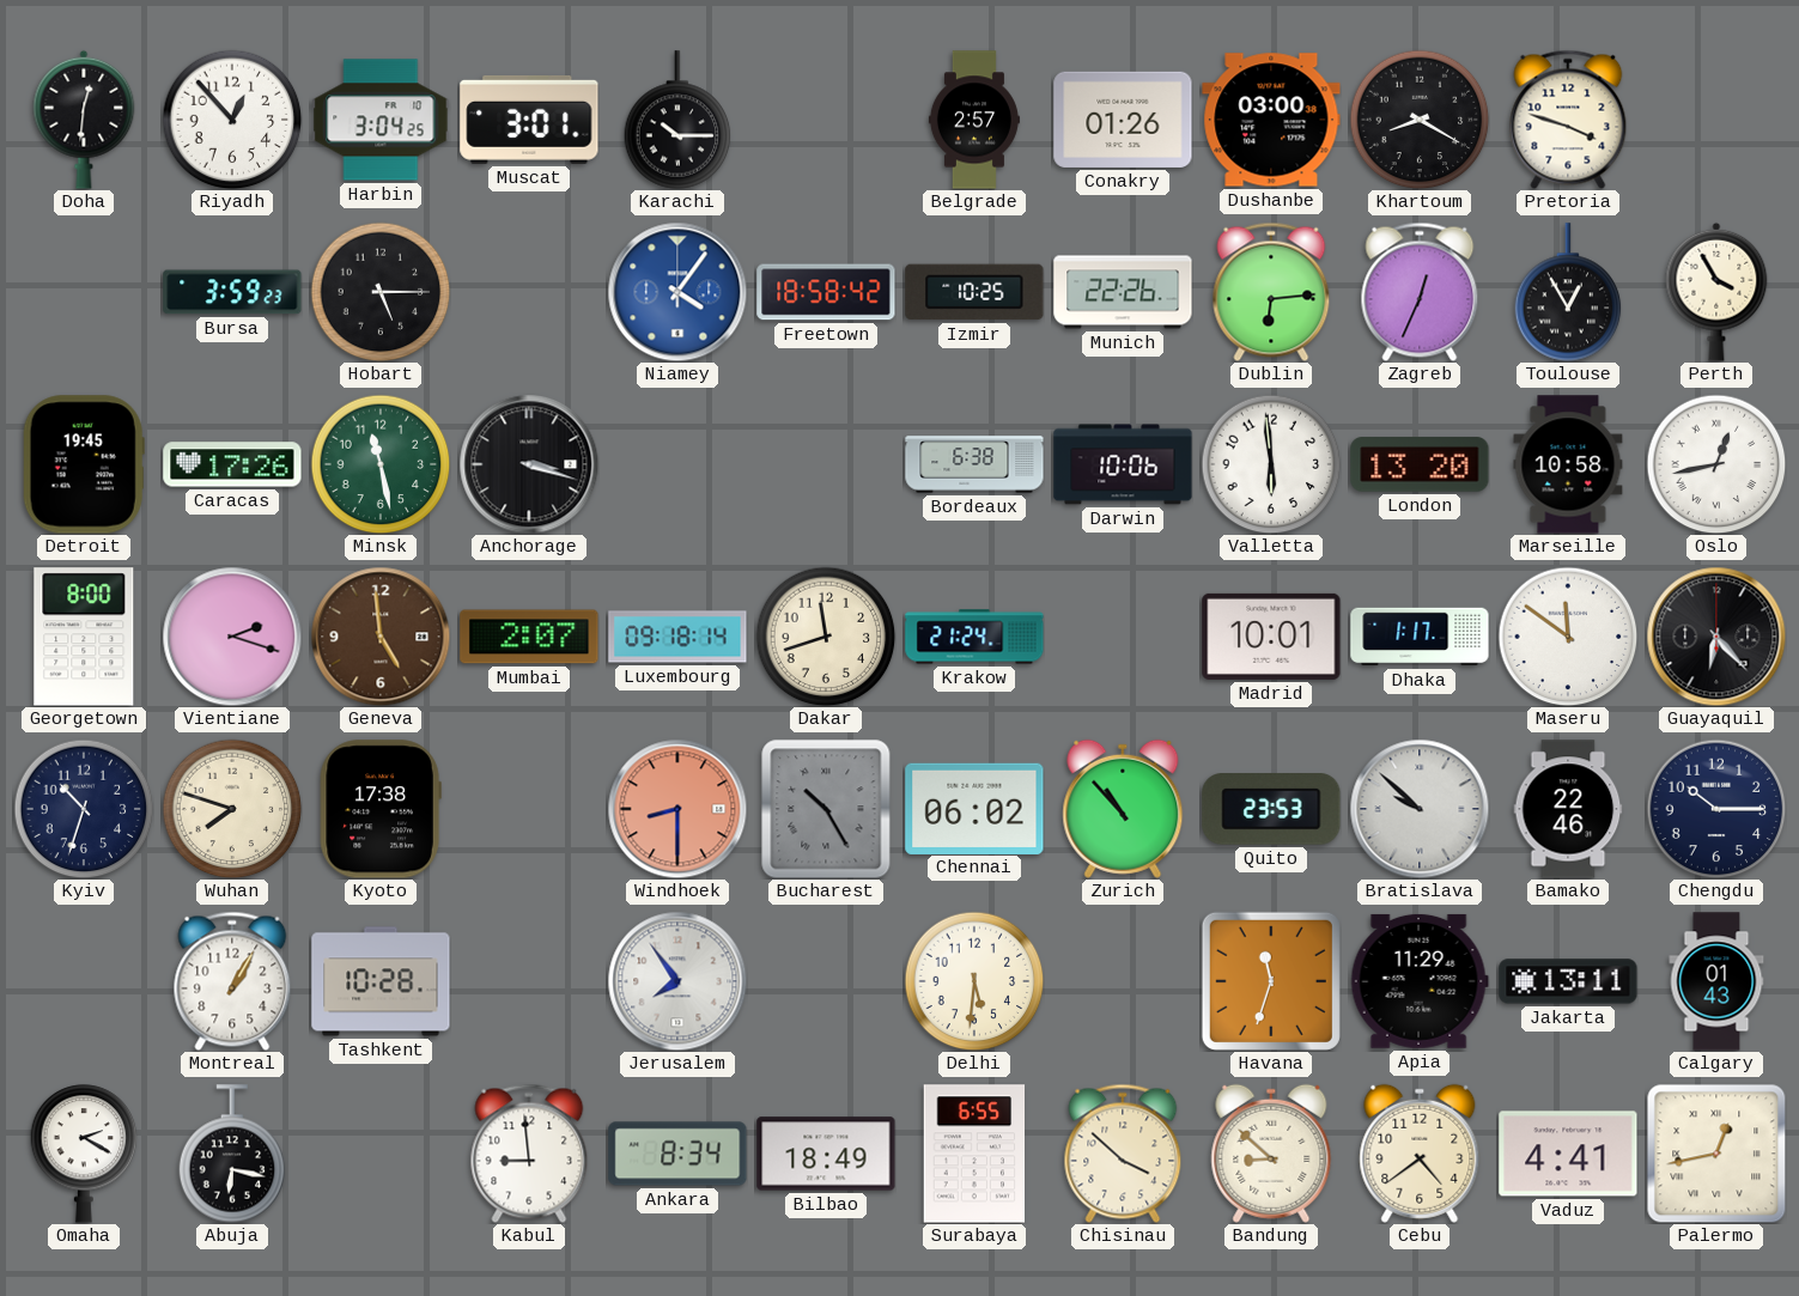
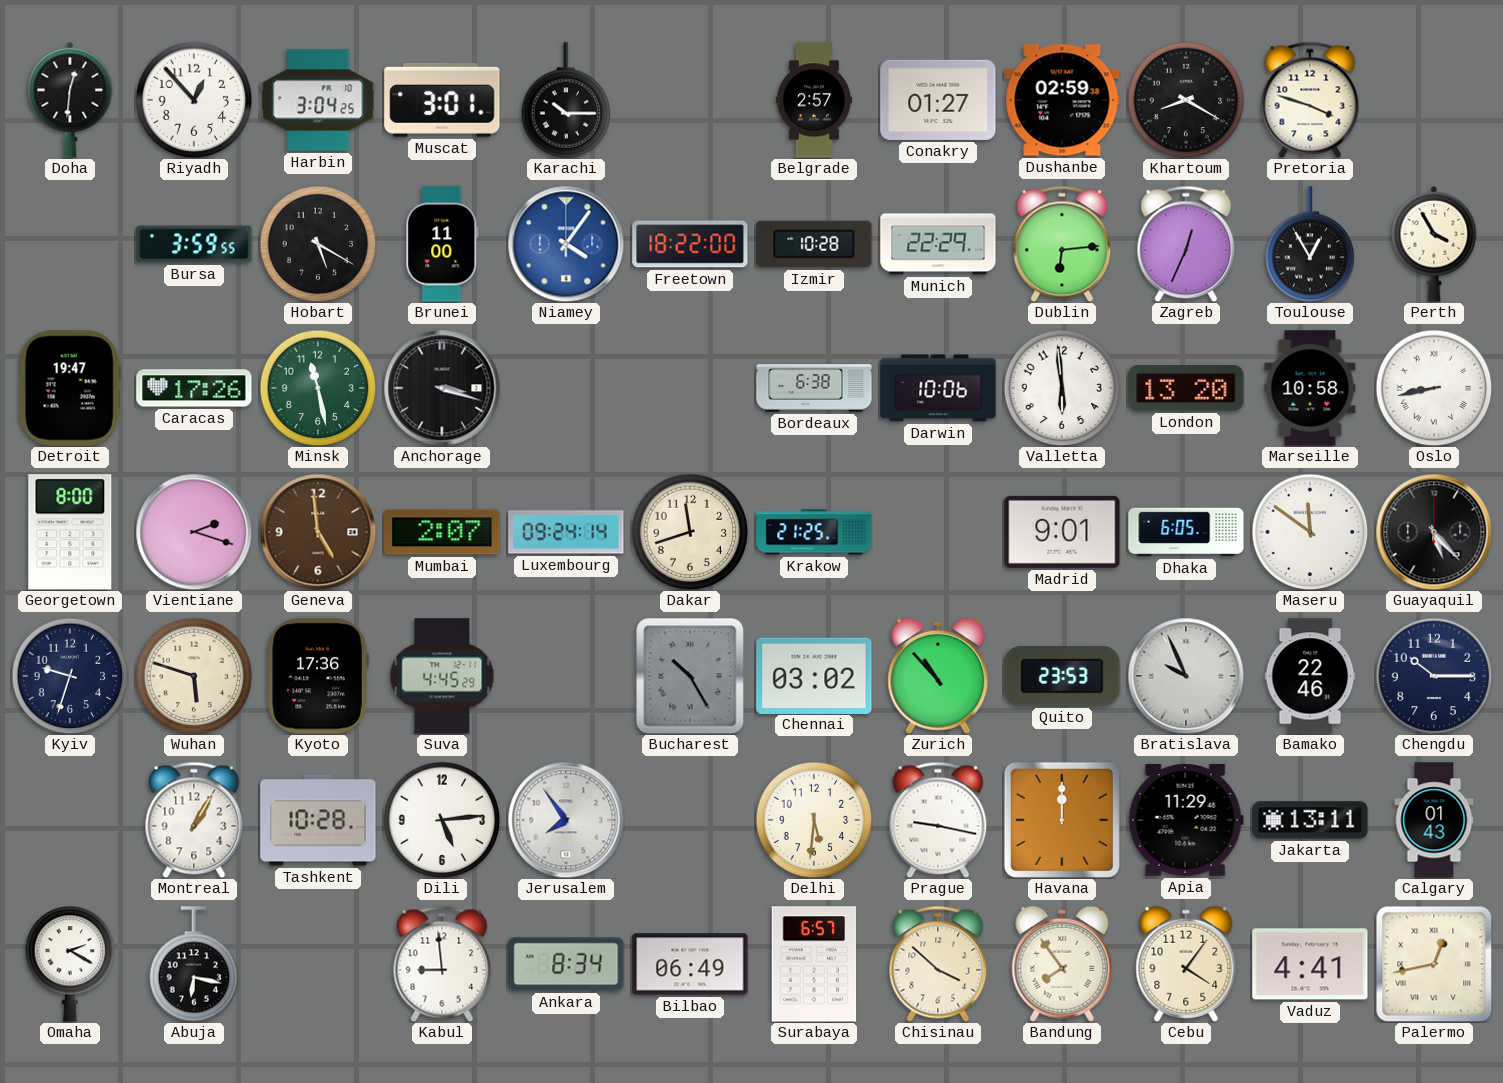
Conakry: 01:26 -> 01:27 (938, 100)
Dushanbe: 03:00 -> 02:59 (1062, 100)
Bursa: 3:59:23 -> 3:59:55 (194, 244)
Hobart: 5:15 -> 5:20 (318, 244)
Brunei: none -> 11:00 (442, 244)
Freetown: 18:58 -> 18:22 (690, 244)
Izmir: 10:25 -> 10:28 (814, 244)
Munich: 22:26 -> 22:29 (938, 244)
Detroit: 19:45 -> 19:47 (70, 388)
Oslo: 12:43 -> 8:43 (1434, 388)
Luxembourg: 09:18 -> 09:24 (566, 532)
Krakow: 21:24 -> 21:25 (814, 532)
Madrid: 10:01 -> 9:01 (1062, 532)
Dhaka: 1:17 -> 6:05 (1186, 532)
Guayaquil: 6:23 -> 5:23 (1434, 532)
Kyiv: 10:33 -> 9:33 (70, 676)
Wuhan: 7:48 -> 5:48 (194, 676)
Kyoto: 17:38 -> 17:36 (318, 676)
Suva: none -> 4:45 (442, 676)
Windhoek: 8:30 -> none (677, 809)
Chennai: 06:02 -> 03:02 (814, 675)
Bratislava: 9:52 -> 9:56 (1186, 676)
Dili: none -> 5:14 (442, 820)
Prague: none -> 9:17 (938, 820)
Havana: 11:33 -> 12:00 (1062, 820)
Bilbao: 18:49 -> 06:49 (690, 964)
Surabaya: 6:55 -> 6:57 (814, 964)
Bandung: 8:52 -> 7:54 (1062, 964)
Cebu: 4:39 -> 4:06 (1186, 964)
